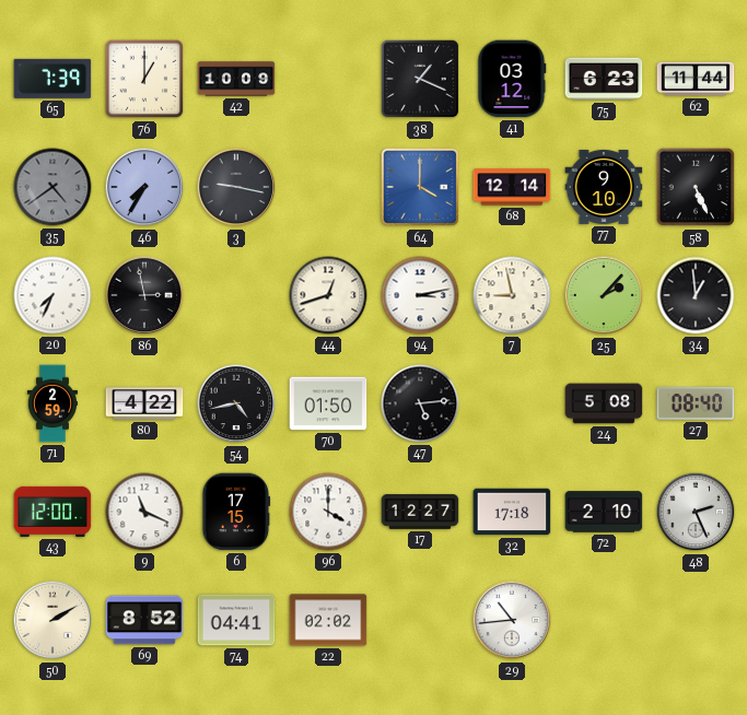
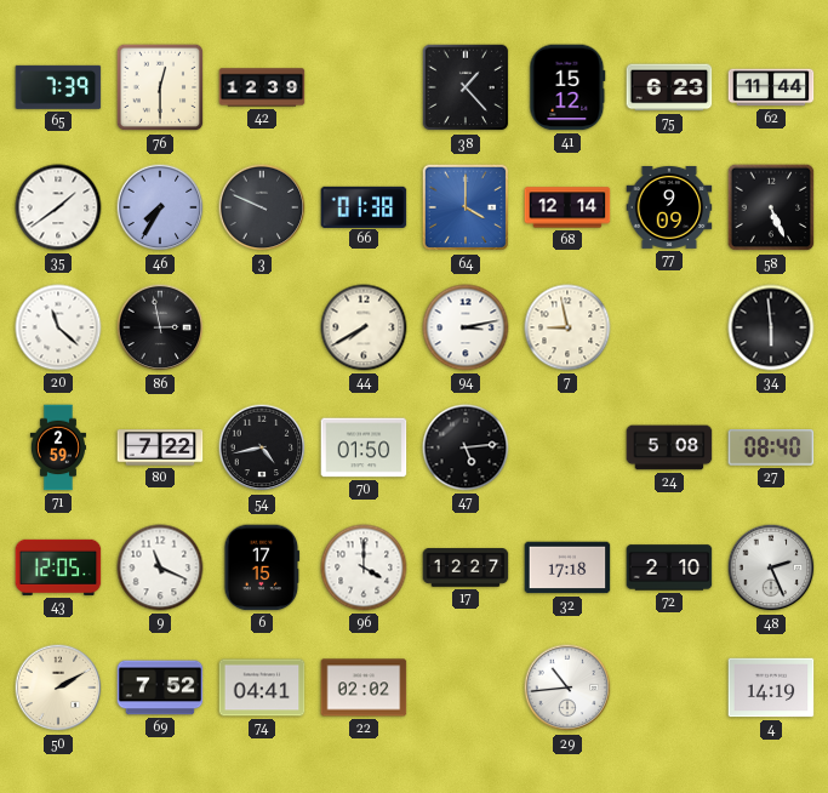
76: 1:00 -> 12:30 (160, 87)
42: 10:09 -> 12:39 (262, 87)
38: 1:19 -> 1:23 (466, 87)
41: 03:12 -> 15:12 (567, 87)
35: 4:39 -> 1:39 (58, 207)
35 dial: grey -> white (58, 207)
3: 9:17 -> 9:49 (262, 207)
66: none -> 01:38 (364, 206)
77: 9:10 -> 9:09 (669, 207)
20: 7:34 -> 11:22 (58, 327)
44: 12:42 -> 7:40 (364, 327)
25: 2:07 -> none (604, 295)
34: 12:59 -> 5:59 (771, 327)
80: 4:22 -> 7:22 (160, 447)
43: 12:00 -> 12:05 (58, 567)
69: 8:52 -> 7:52 (160, 688)
4: none -> 14:19 (771, 688)
